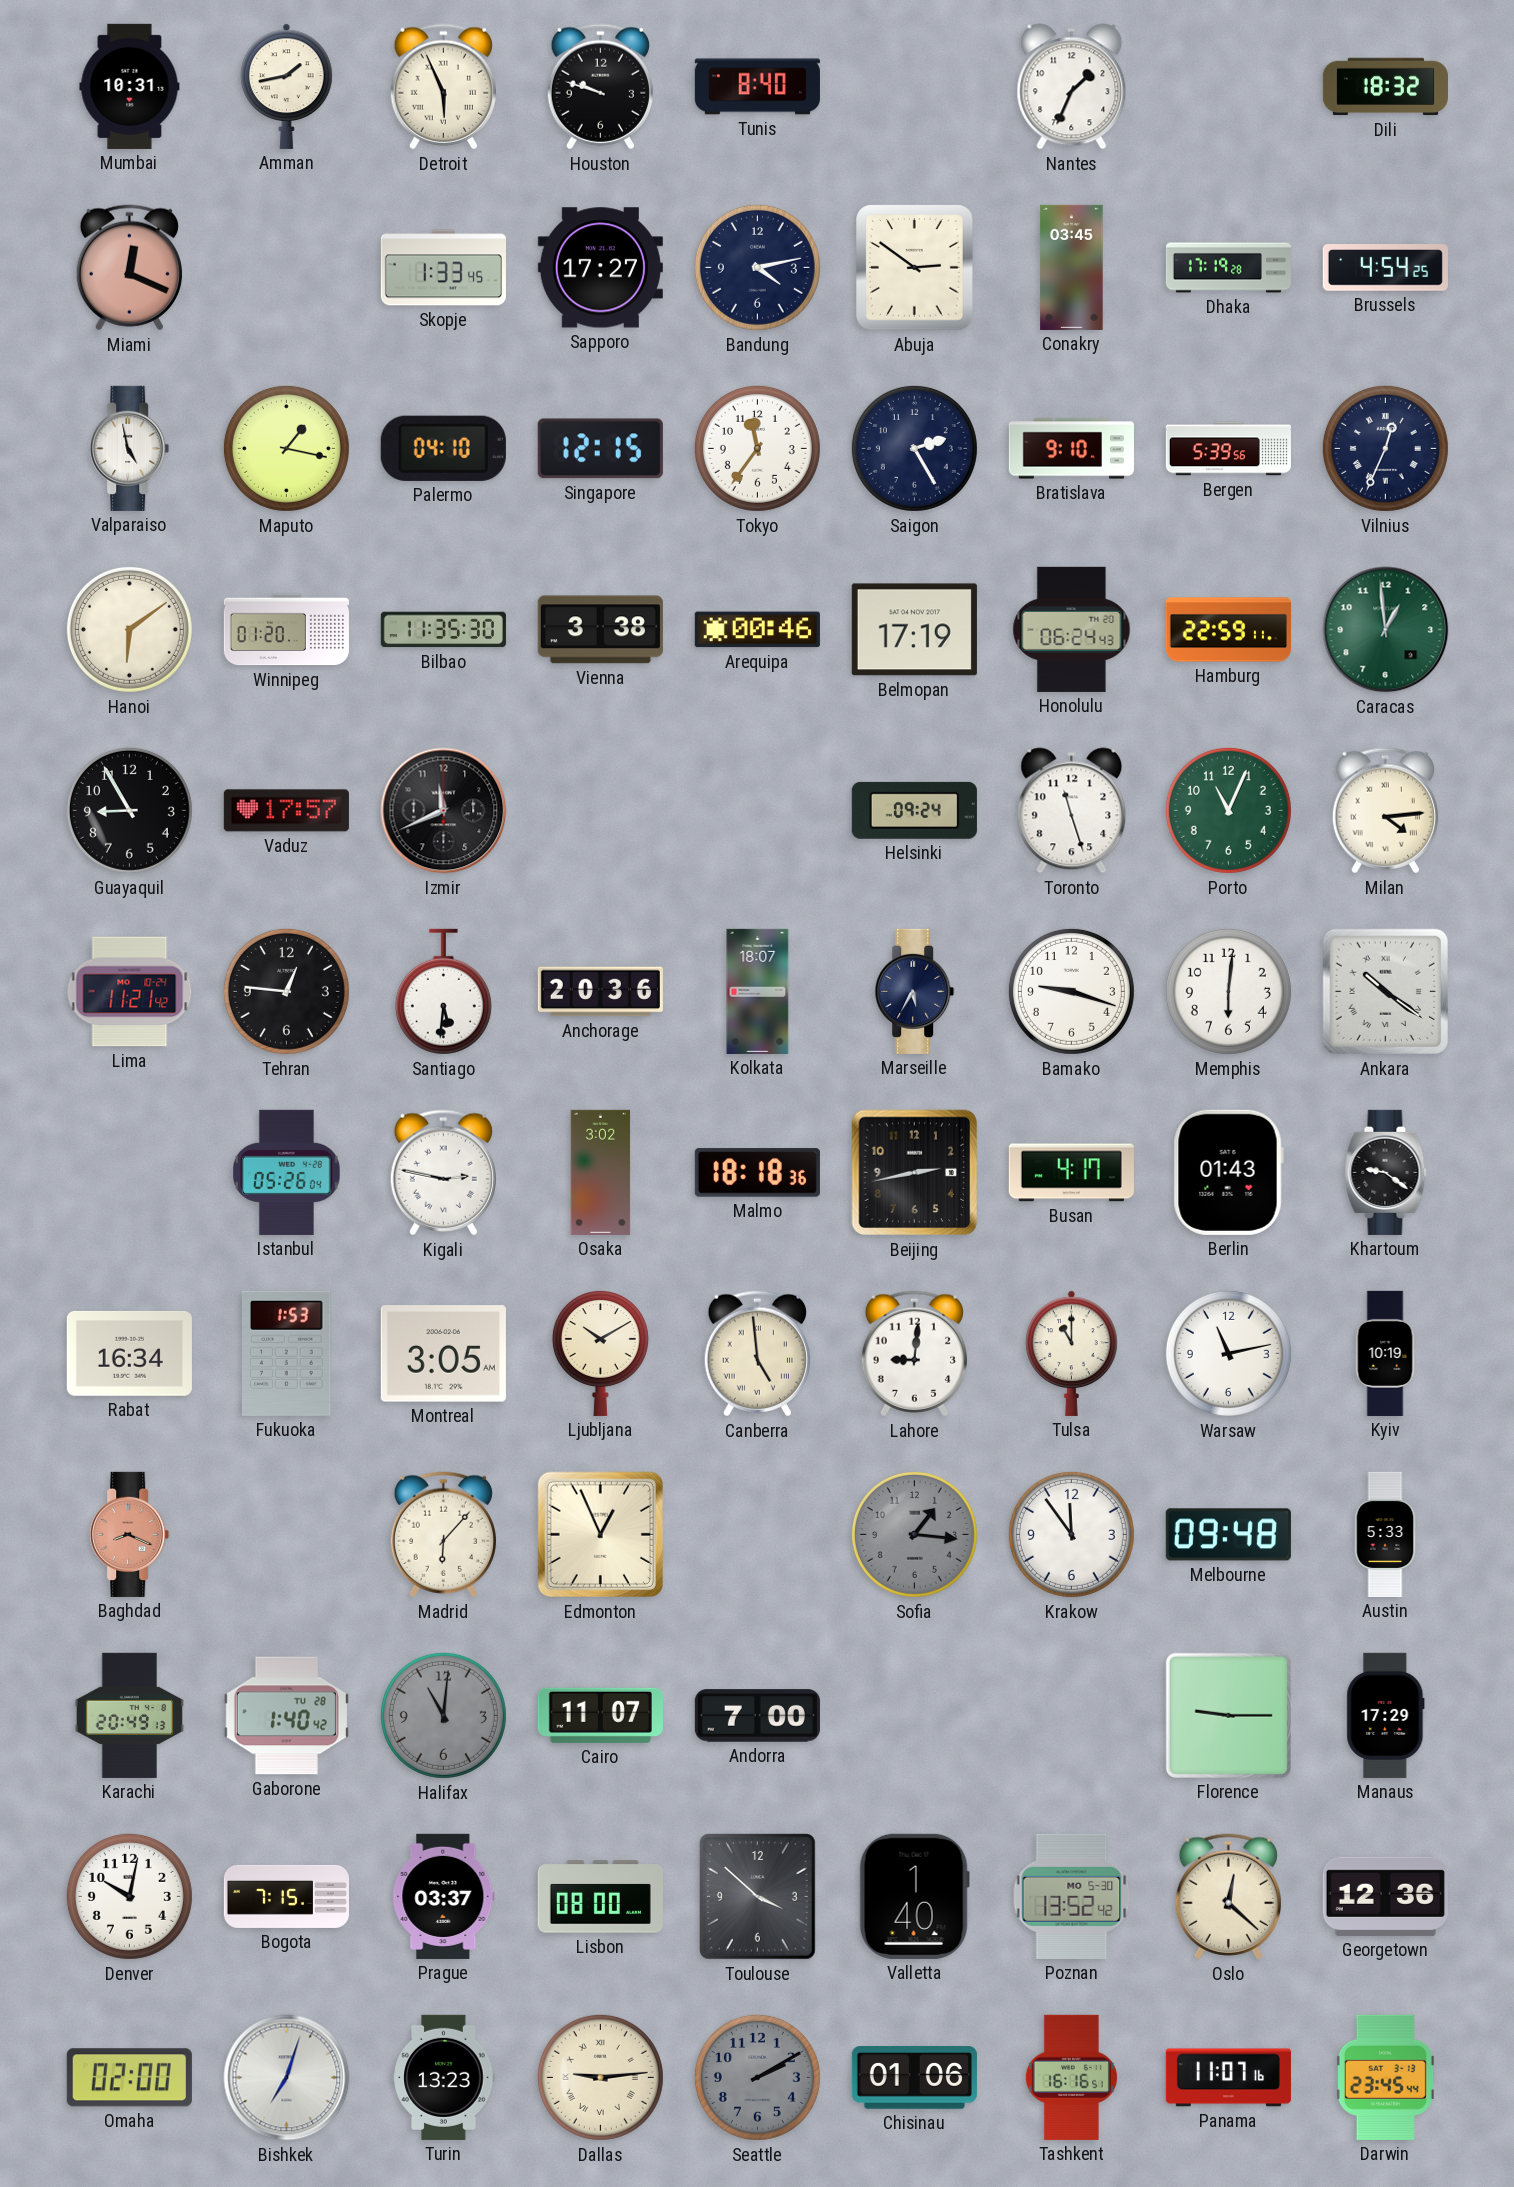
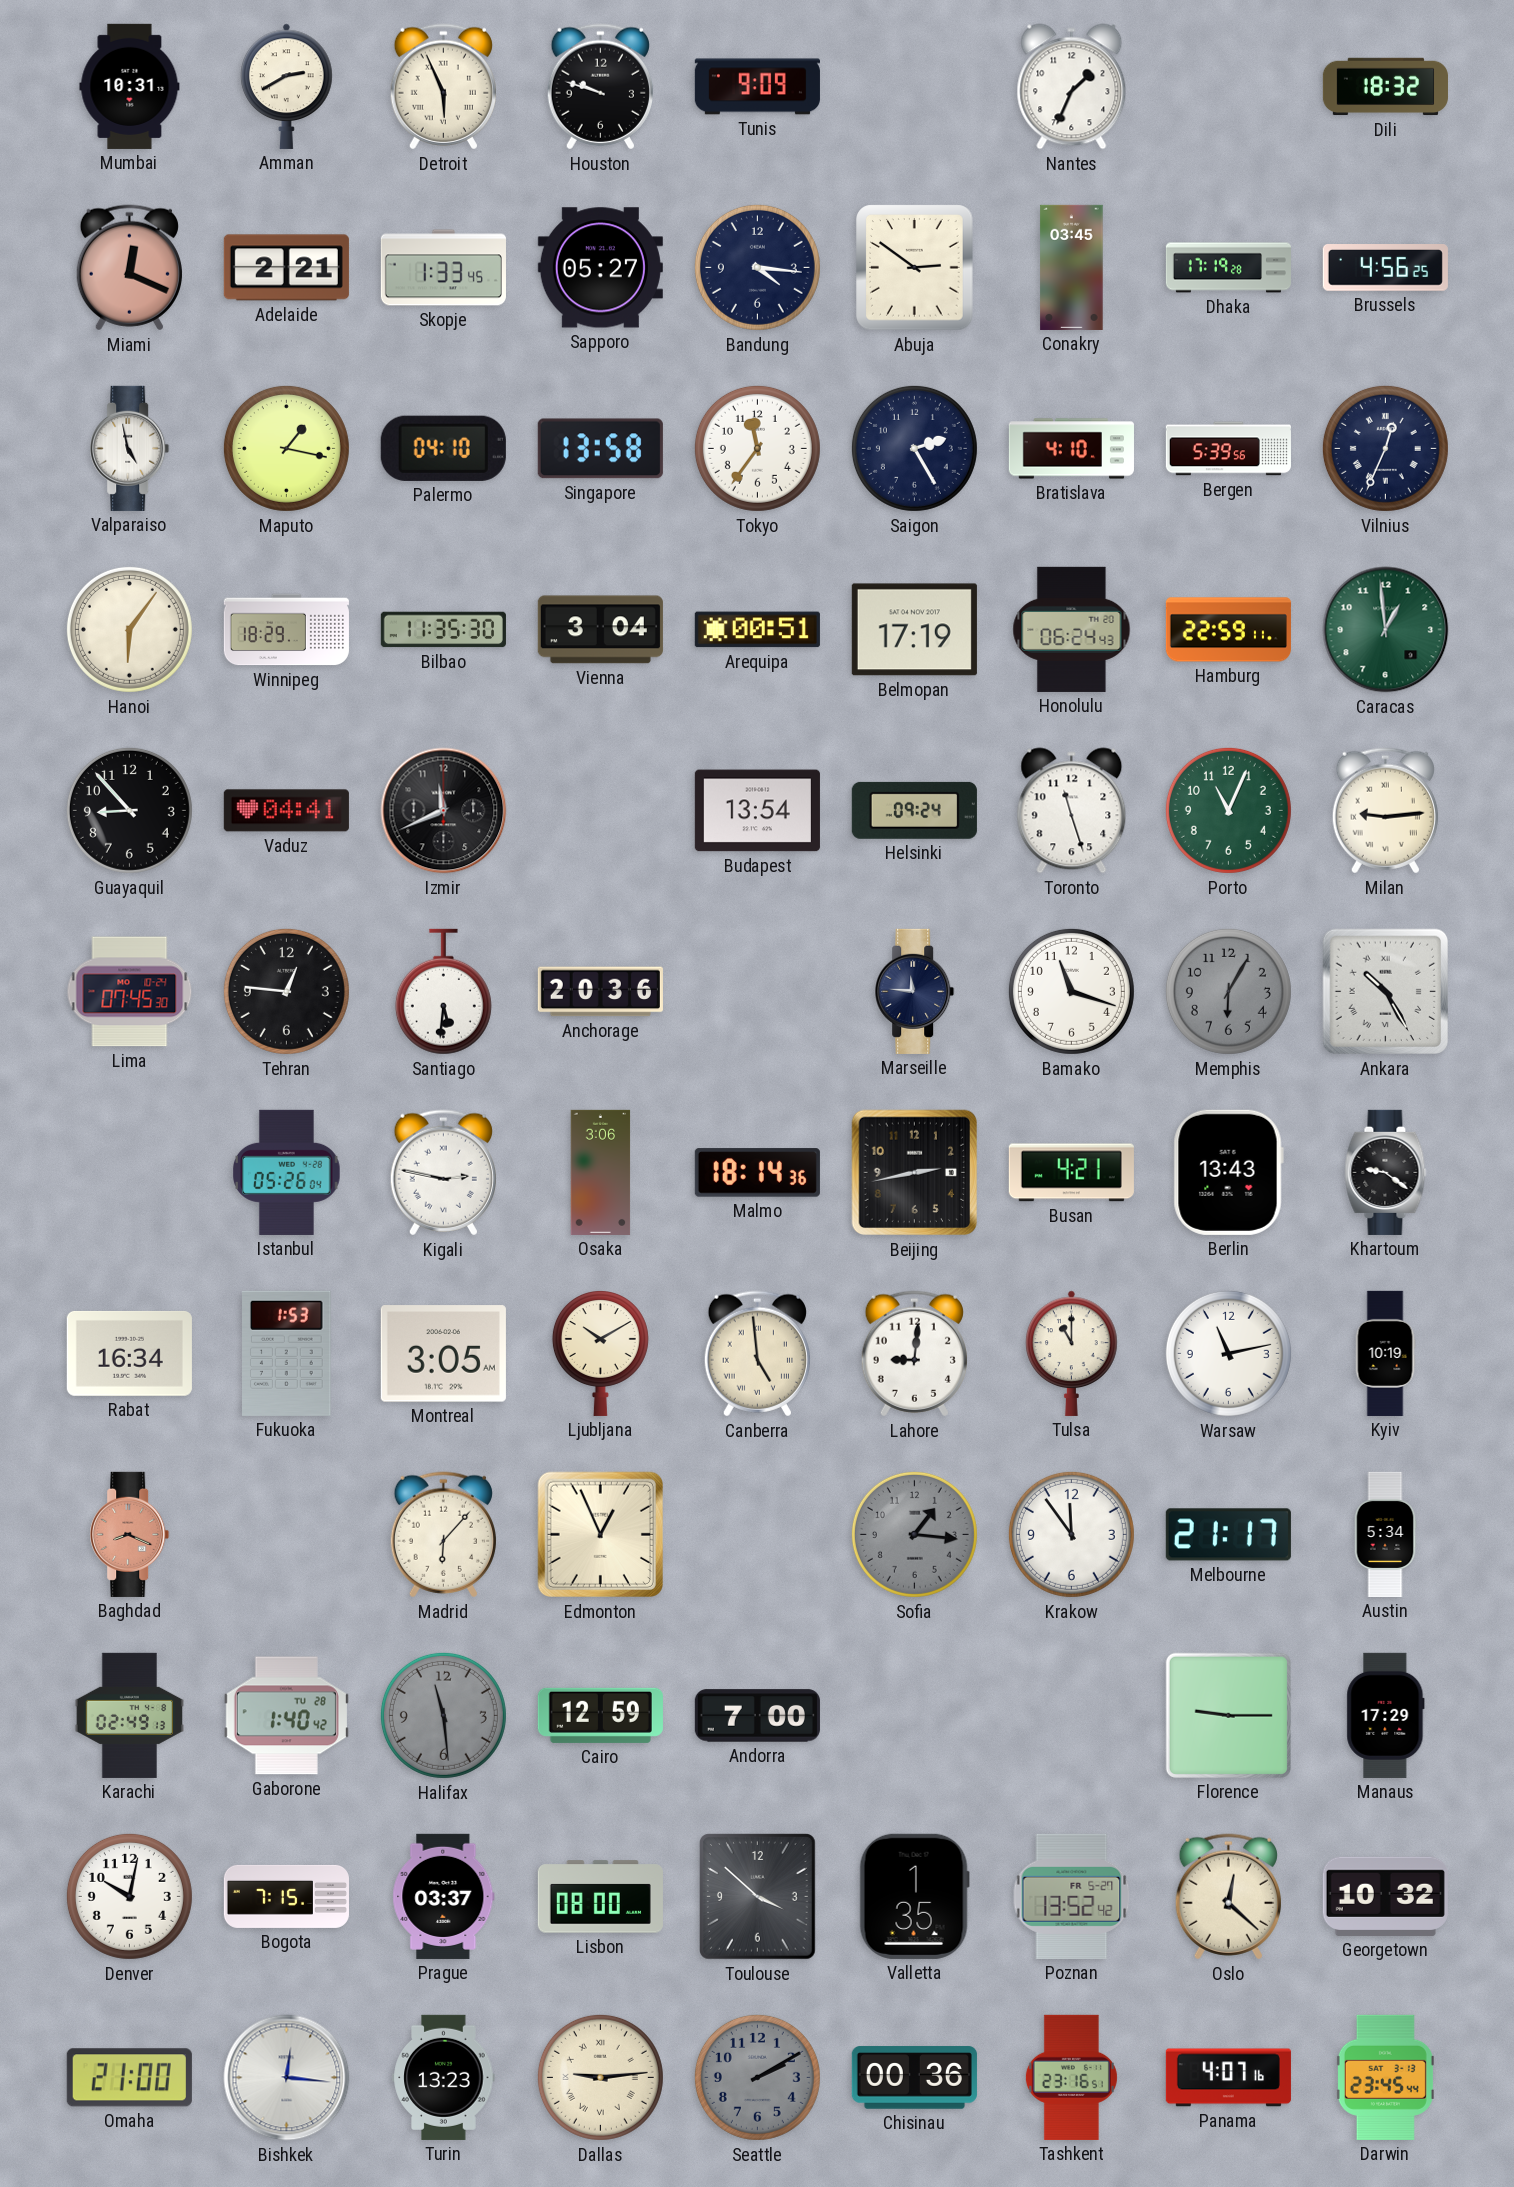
Amman: 1:43 -> 2:40 (287, 86)
Tunis: 8:40 -> 9:09 (757, 87)
Adelaide: none -> 2:21 (286, 268)
Sapporo: 17:27 -> 05:27 (600, 268)
Bandung: 4:13 -> 4:16 (757, 267)
Brussels: 4:54 -> 4:56 (1385, 268)
Singapore: 12:15 -> 13:58 (600, 449)
Bratislava: 9:10 -> 4:10 (1071, 449)
Hanoi: 6:09 -> 6:06 (129, 629)
Winnipeg: 01:20 -> 18:29 (286, 630)
Vienna: 3:38 -> 3:04 (600, 630)
Arequipa: 00:46 -> 00:51 (757, 630)
Guayaquil: 8:55 -> 8:53 (129, 810)
Vaduz: 17:57 -> 04:41 (286, 811)
Budapest: none -> 13:54 (757, 811)
Milan: 4:14 -> 9:14 (1385, 811)
Lima: 11:21 -> 07:45 (130, 992)
Kolkata: 18:07 -> none (758, 991)
Marseille: 5:35 -> 11:46 (915, 991)
Bamako: 9:18 -> 11:18 (1071, 991)
Memphis: 6:01 -> 6:05 (1228, 991)
Memphis dial: white -> grey (1228, 991)
Ankara: 10:21 -> 10:25 (1386, 992)
Osaka: 3:02 -> 3:06 (601, 1172)
Malmo: 18:18 -> 18:14 (757, 1173)
Busan: 4:17 -> 4:21 (1071, 1173)
Berlin: 01:43 -> 13:43 (1228, 1172)
Melbourne: 09:48 -> 21:17 (1228, 1535)
Austin: 5:33 -> 5:34 (1385, 1534)
Karachi: 20:49 -> 02:49 (130, 1715)
Halifax: 11:01 -> 11:29 (443, 1715)
Cairo: 11:07 -> 12:59 (600, 1715)
Valletta: 1:40 -> 1:35 (914, 1896)
Poznan date: MO 5-30 -> FR 5-27 (1072, 1896)
Georgetown: 12:36 -> 10:32 (1385, 1896)
Omaha: 02:00 -> 21:00 (129, 2078)
Bishkek: 7:03 -> 12:16 (287, 2078)
Chisinau: 01:06 -> 00:36 (914, 2078)
Tashkent: 16:16 -> 23:16 (1071, 2077)
Panama: 11:07 -> 4:07 (1228, 2078)
